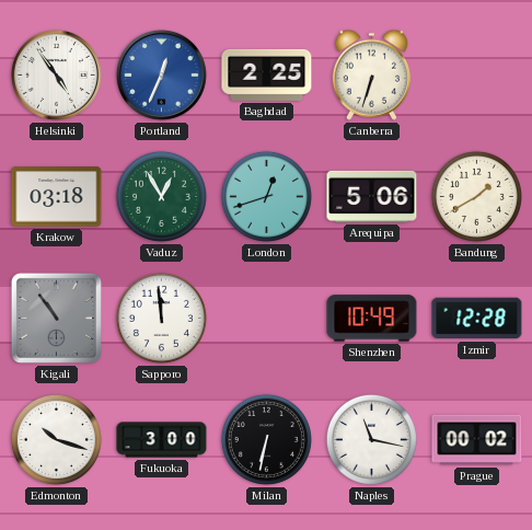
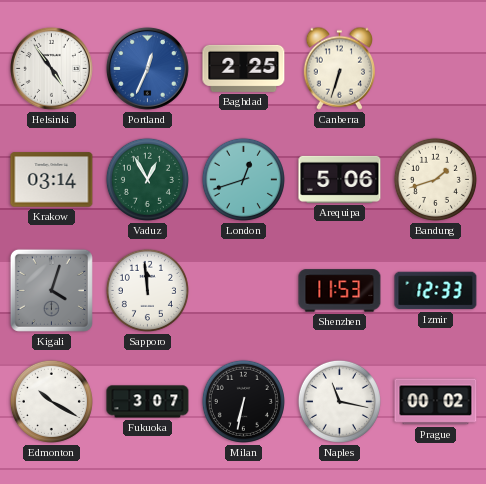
Krakow: 03:18 -> 03:14 (52, 180)
Bandung: 1:40 -> 1:42 (435, 179)
Kigali: 10:54 -> 4:03 (51, 290)
Shenzhen: 10:49 -> 11:53 (340, 291)
Izmir: 12:28 -> 12:33 (436, 291)
Edmonton: 10:18 -> 10:20 (51, 401)
Fukuoka: 3:00 -> 3:07 (148, 402)
